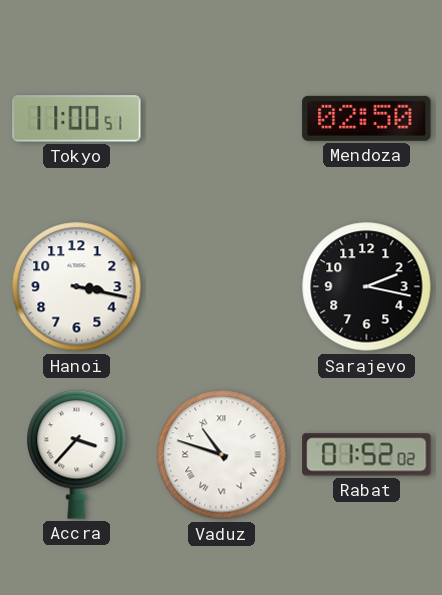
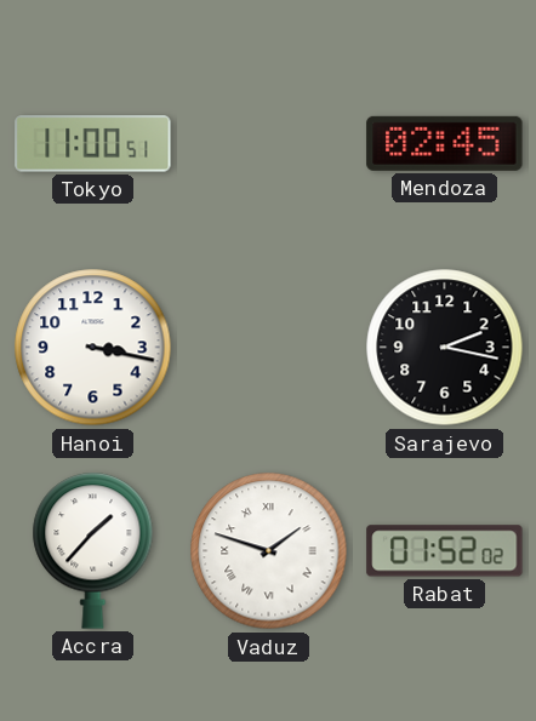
Mendoza: 02:50 -> 02:45 (445, 143)
Accra: 3:37 -> 1:37 (93, 550)
Vaduz: 10:48 -> 1:48 (269, 551)
